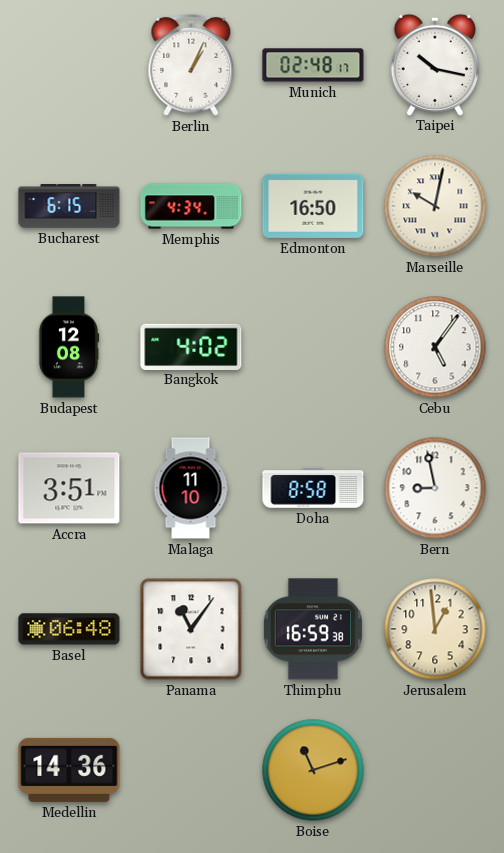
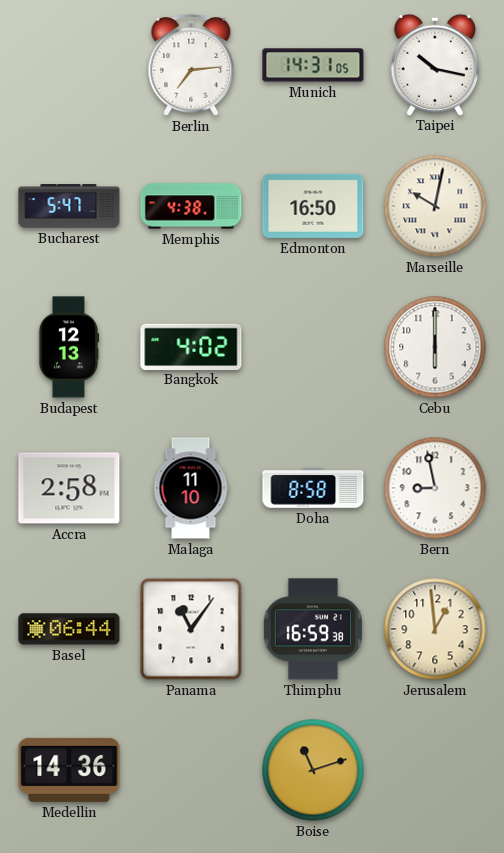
Berlin: 1:04 -> 7:14 (191, 65)
Munich: 02:48 -> 14:31 (313, 65)
Bucharest: 6:15 -> 5:47 (69, 206)
Memphis: 4:34 -> 4:38 (191, 206)
Budapest: 12:08 -> 12:13 (69, 347)
Cebu: 5:06 -> 6:00 (435, 347)
Accra: 3:51 -> 2:58 (69, 488)
Basel: 06:48 -> 06:44 (69, 629)
